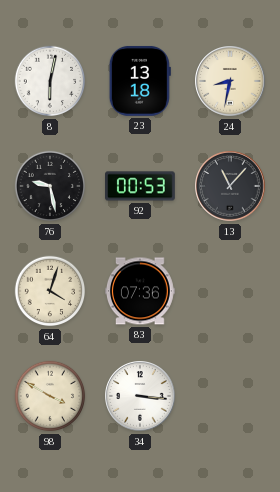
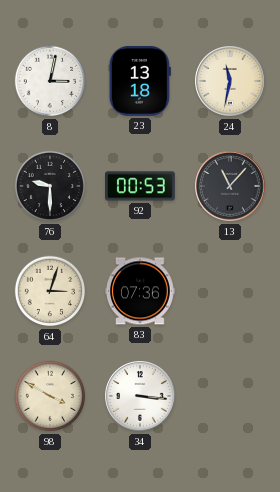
8: 6:02 -> 3:02 (50, 81)
24: 8:32 -> 11:32 (230, 81)
76: 9:28 -> 9:30 (50, 186)
64: 4:03 -> 3:03 (50, 291)
